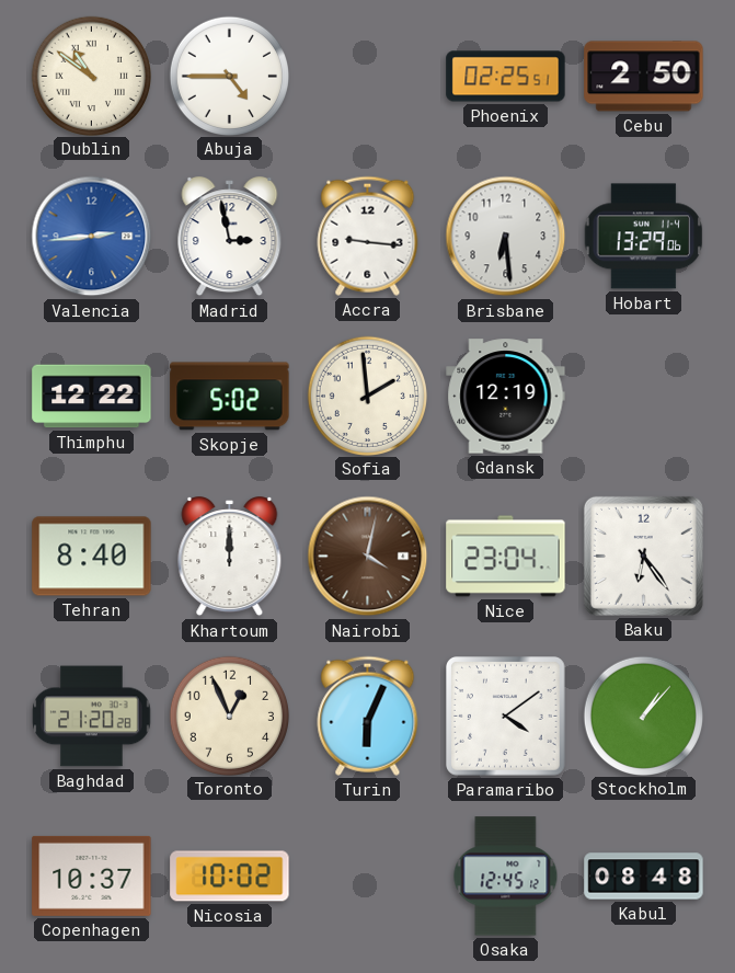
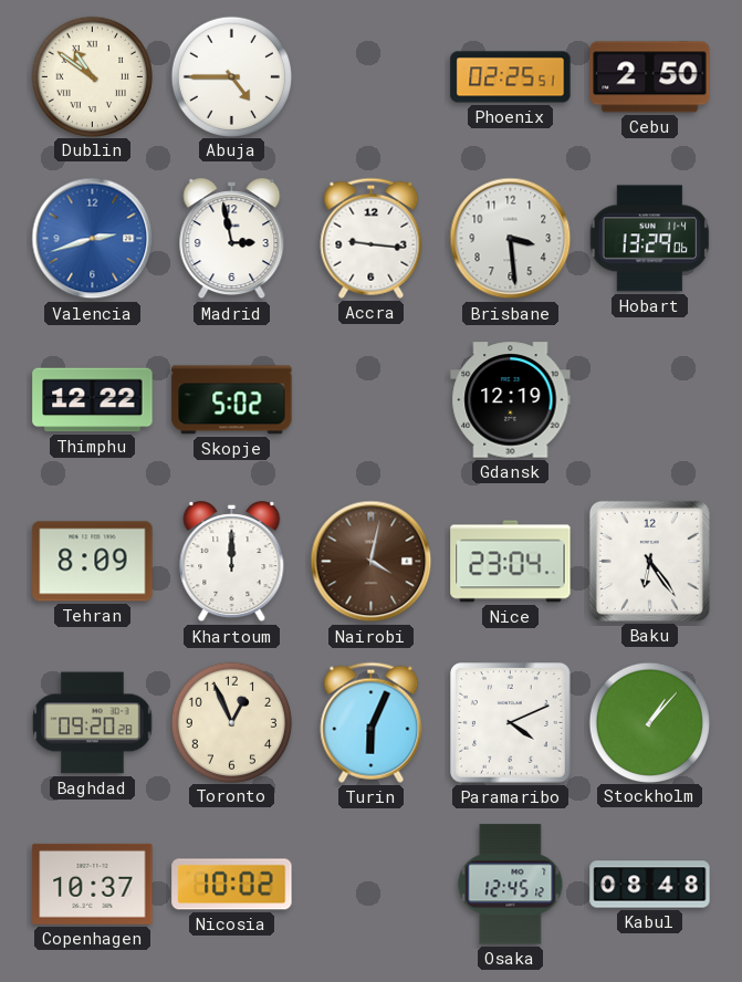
Valencia: 2:44 -> 2:42 (93, 239)
Brisbane: 6:29 -> 3:29 (511, 239)
Sofia: 1:59 -> none (367, 396)
Tehran: 8:40 -> 8:09 (93, 562)
Baghdad: 21:20 -> 09:20 (93, 723)
Paramaribo: 4:09 -> 4:11 (511, 723)
